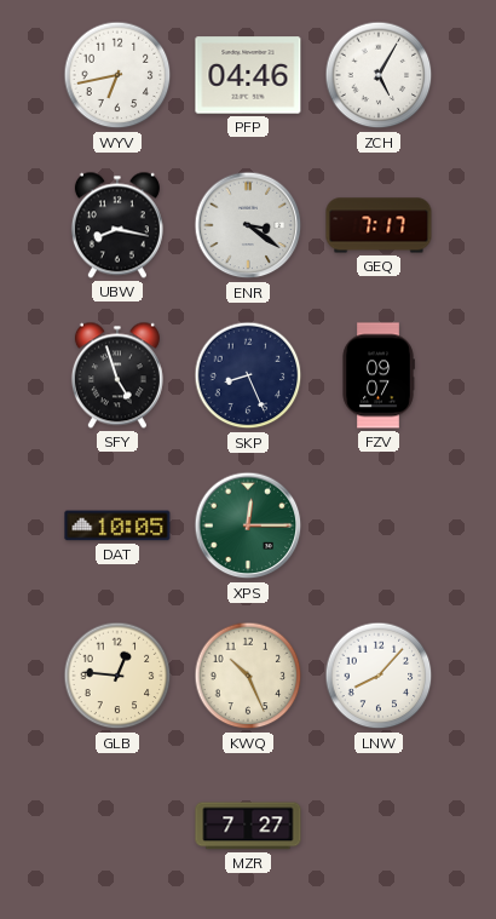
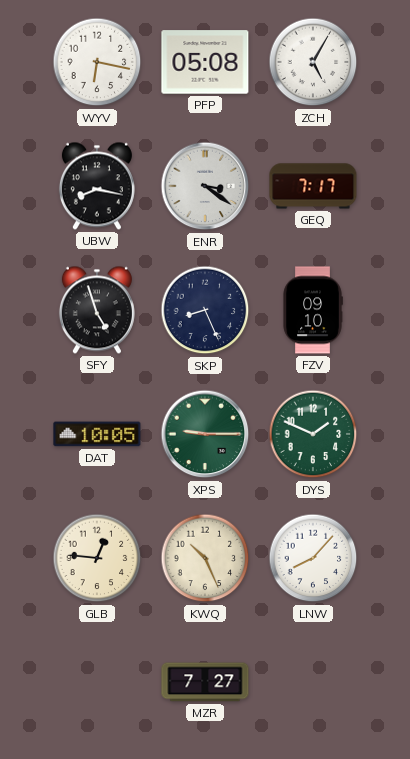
WYV: 6:43 -> 6:17 (97, 62)
PFP: 04:46 -> 05:08 (205, 62)
FZV: 09:07 -> 09:10 (313, 310)
XPS: 12:15 -> 9:15 (205, 434)
DYS: none -> 1:49 (313, 434)
